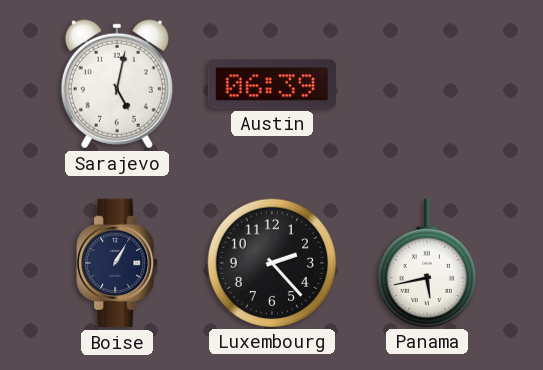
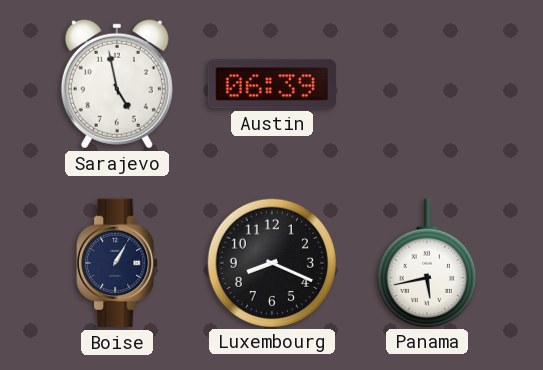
Sarajevo: 5:02 -> 4:58 (117, 84)
Luxembourg: 2:23 -> 8:19 (271, 262)
